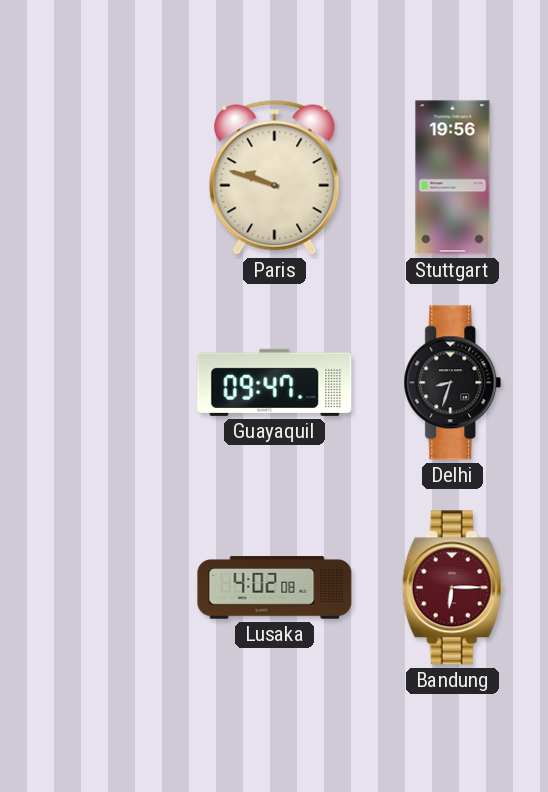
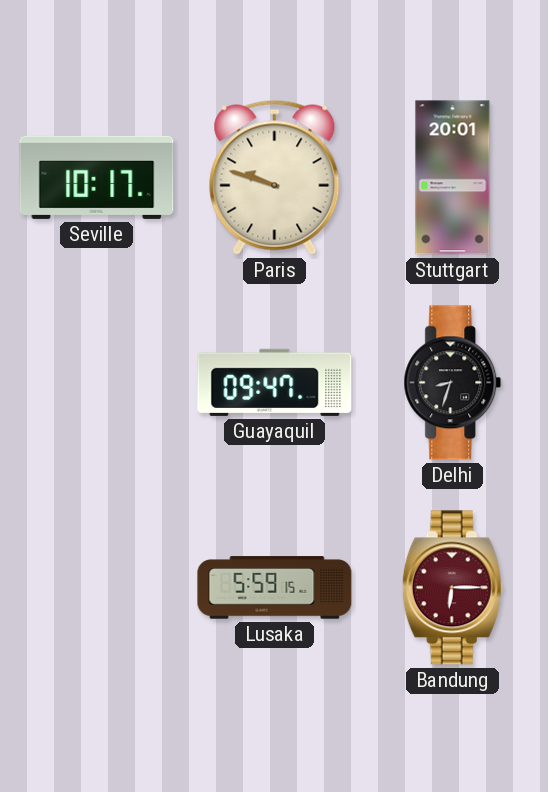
Seville: none -> 10:17 (97, 177)
Stuttgart: 19:56 -> 20:01 (453, 178)
Lusaka: 4:02 -> 5:59 (275, 588)
